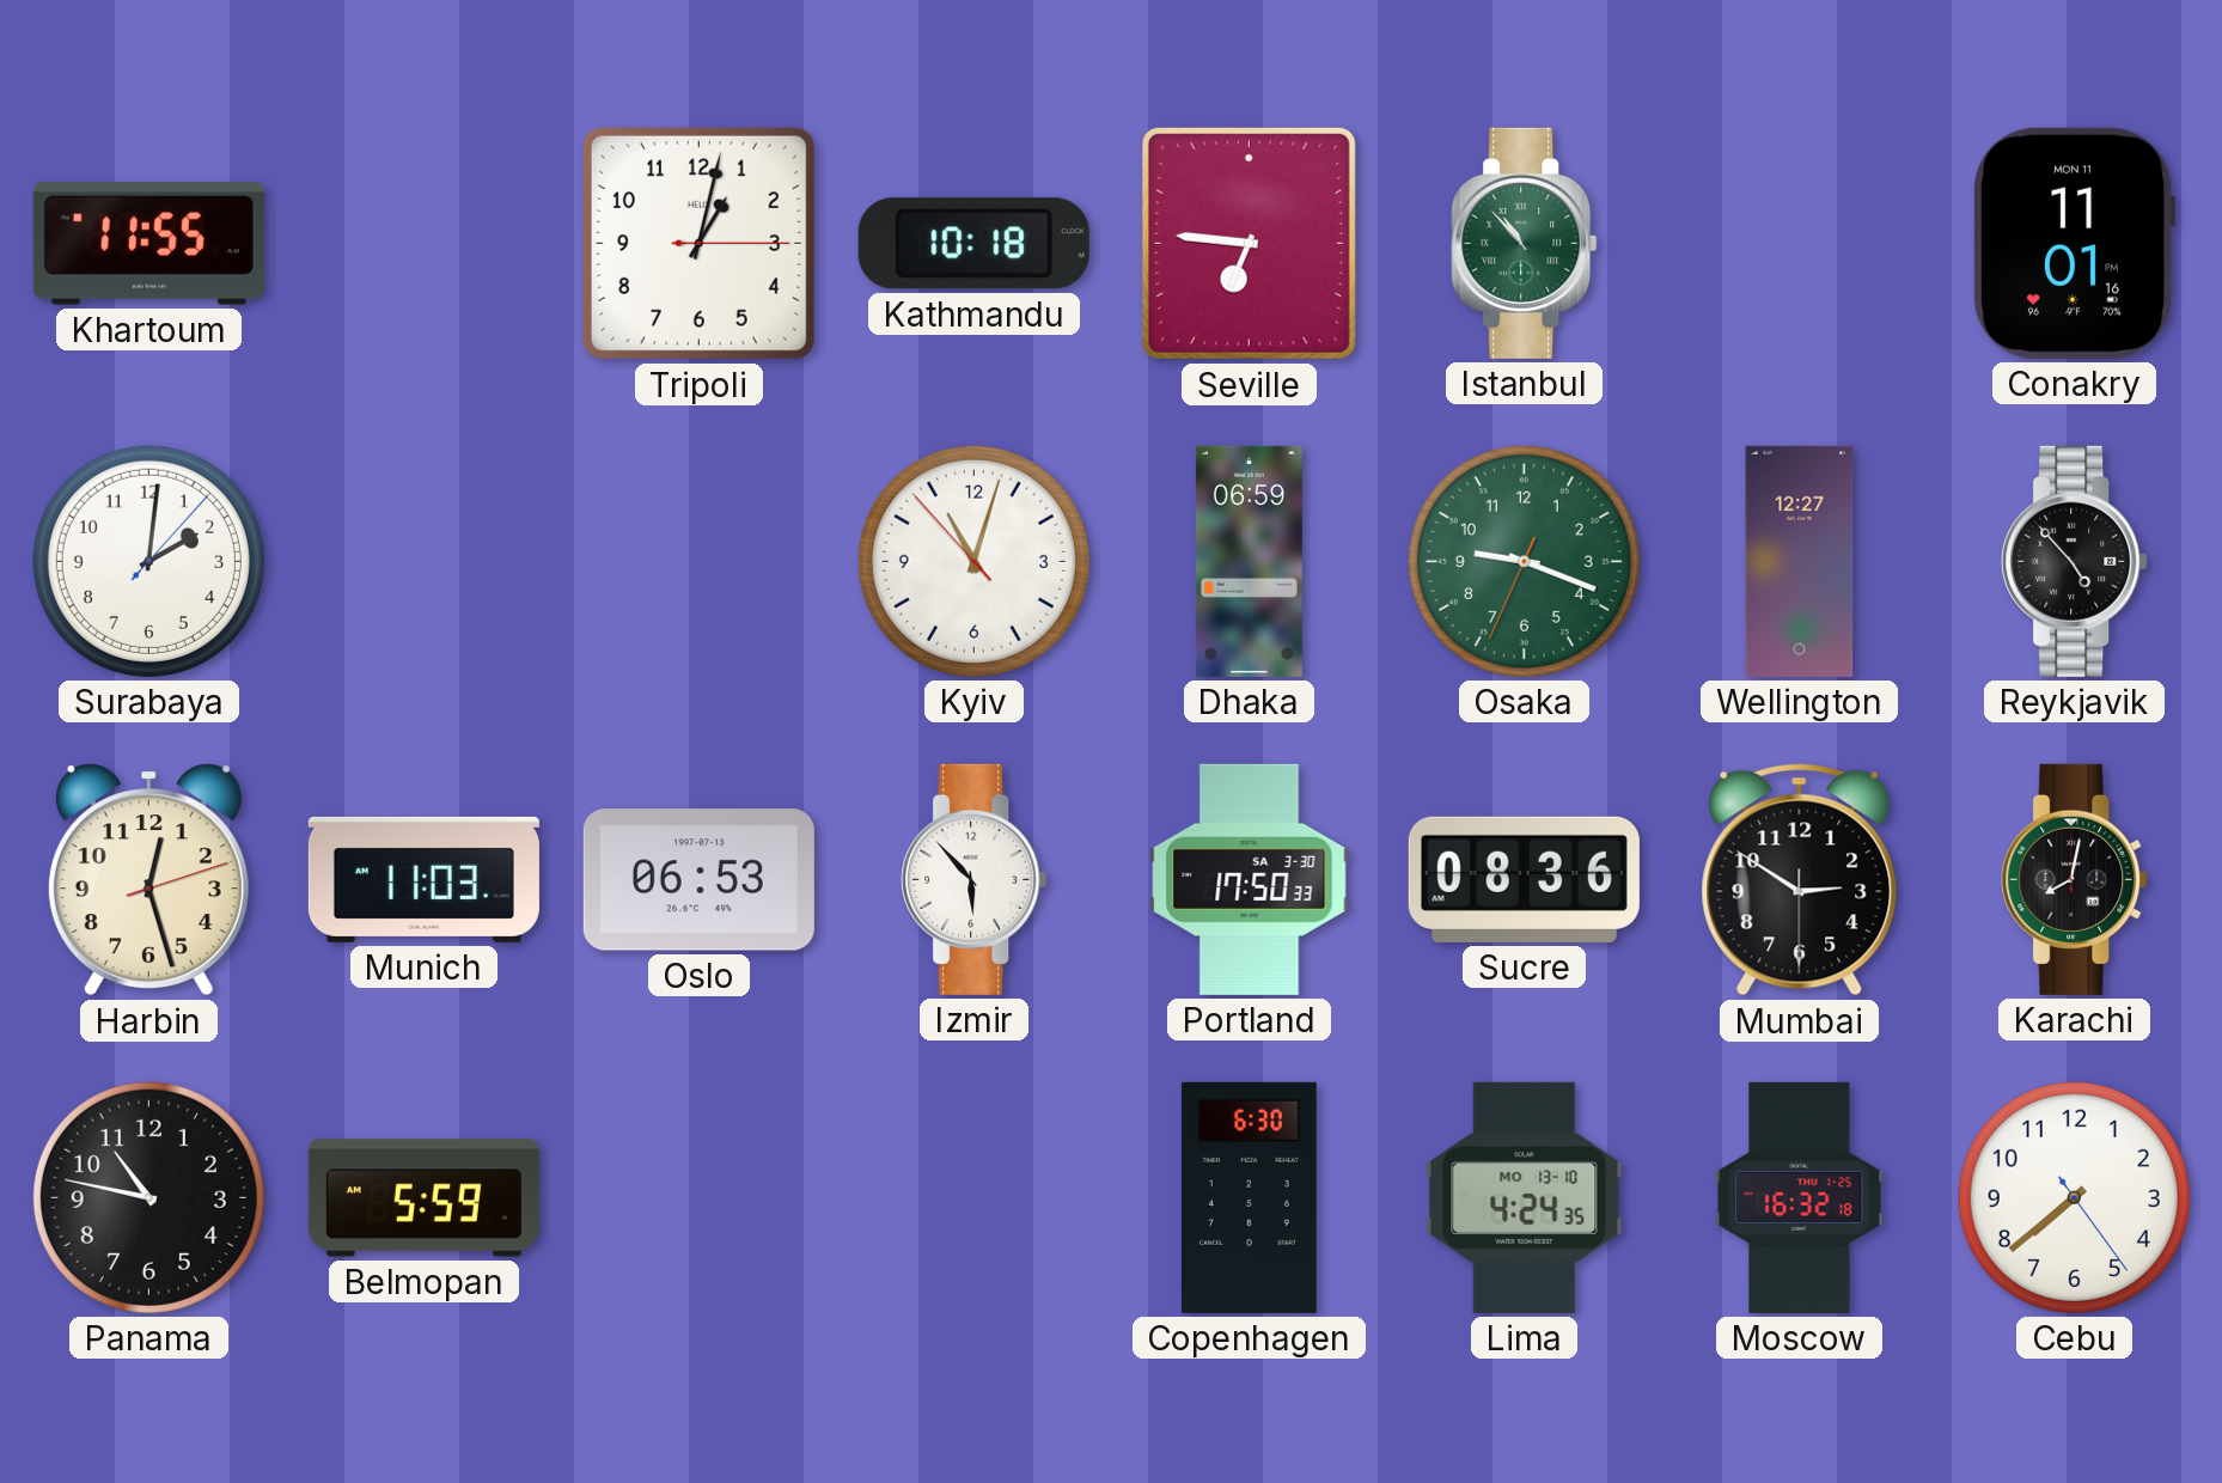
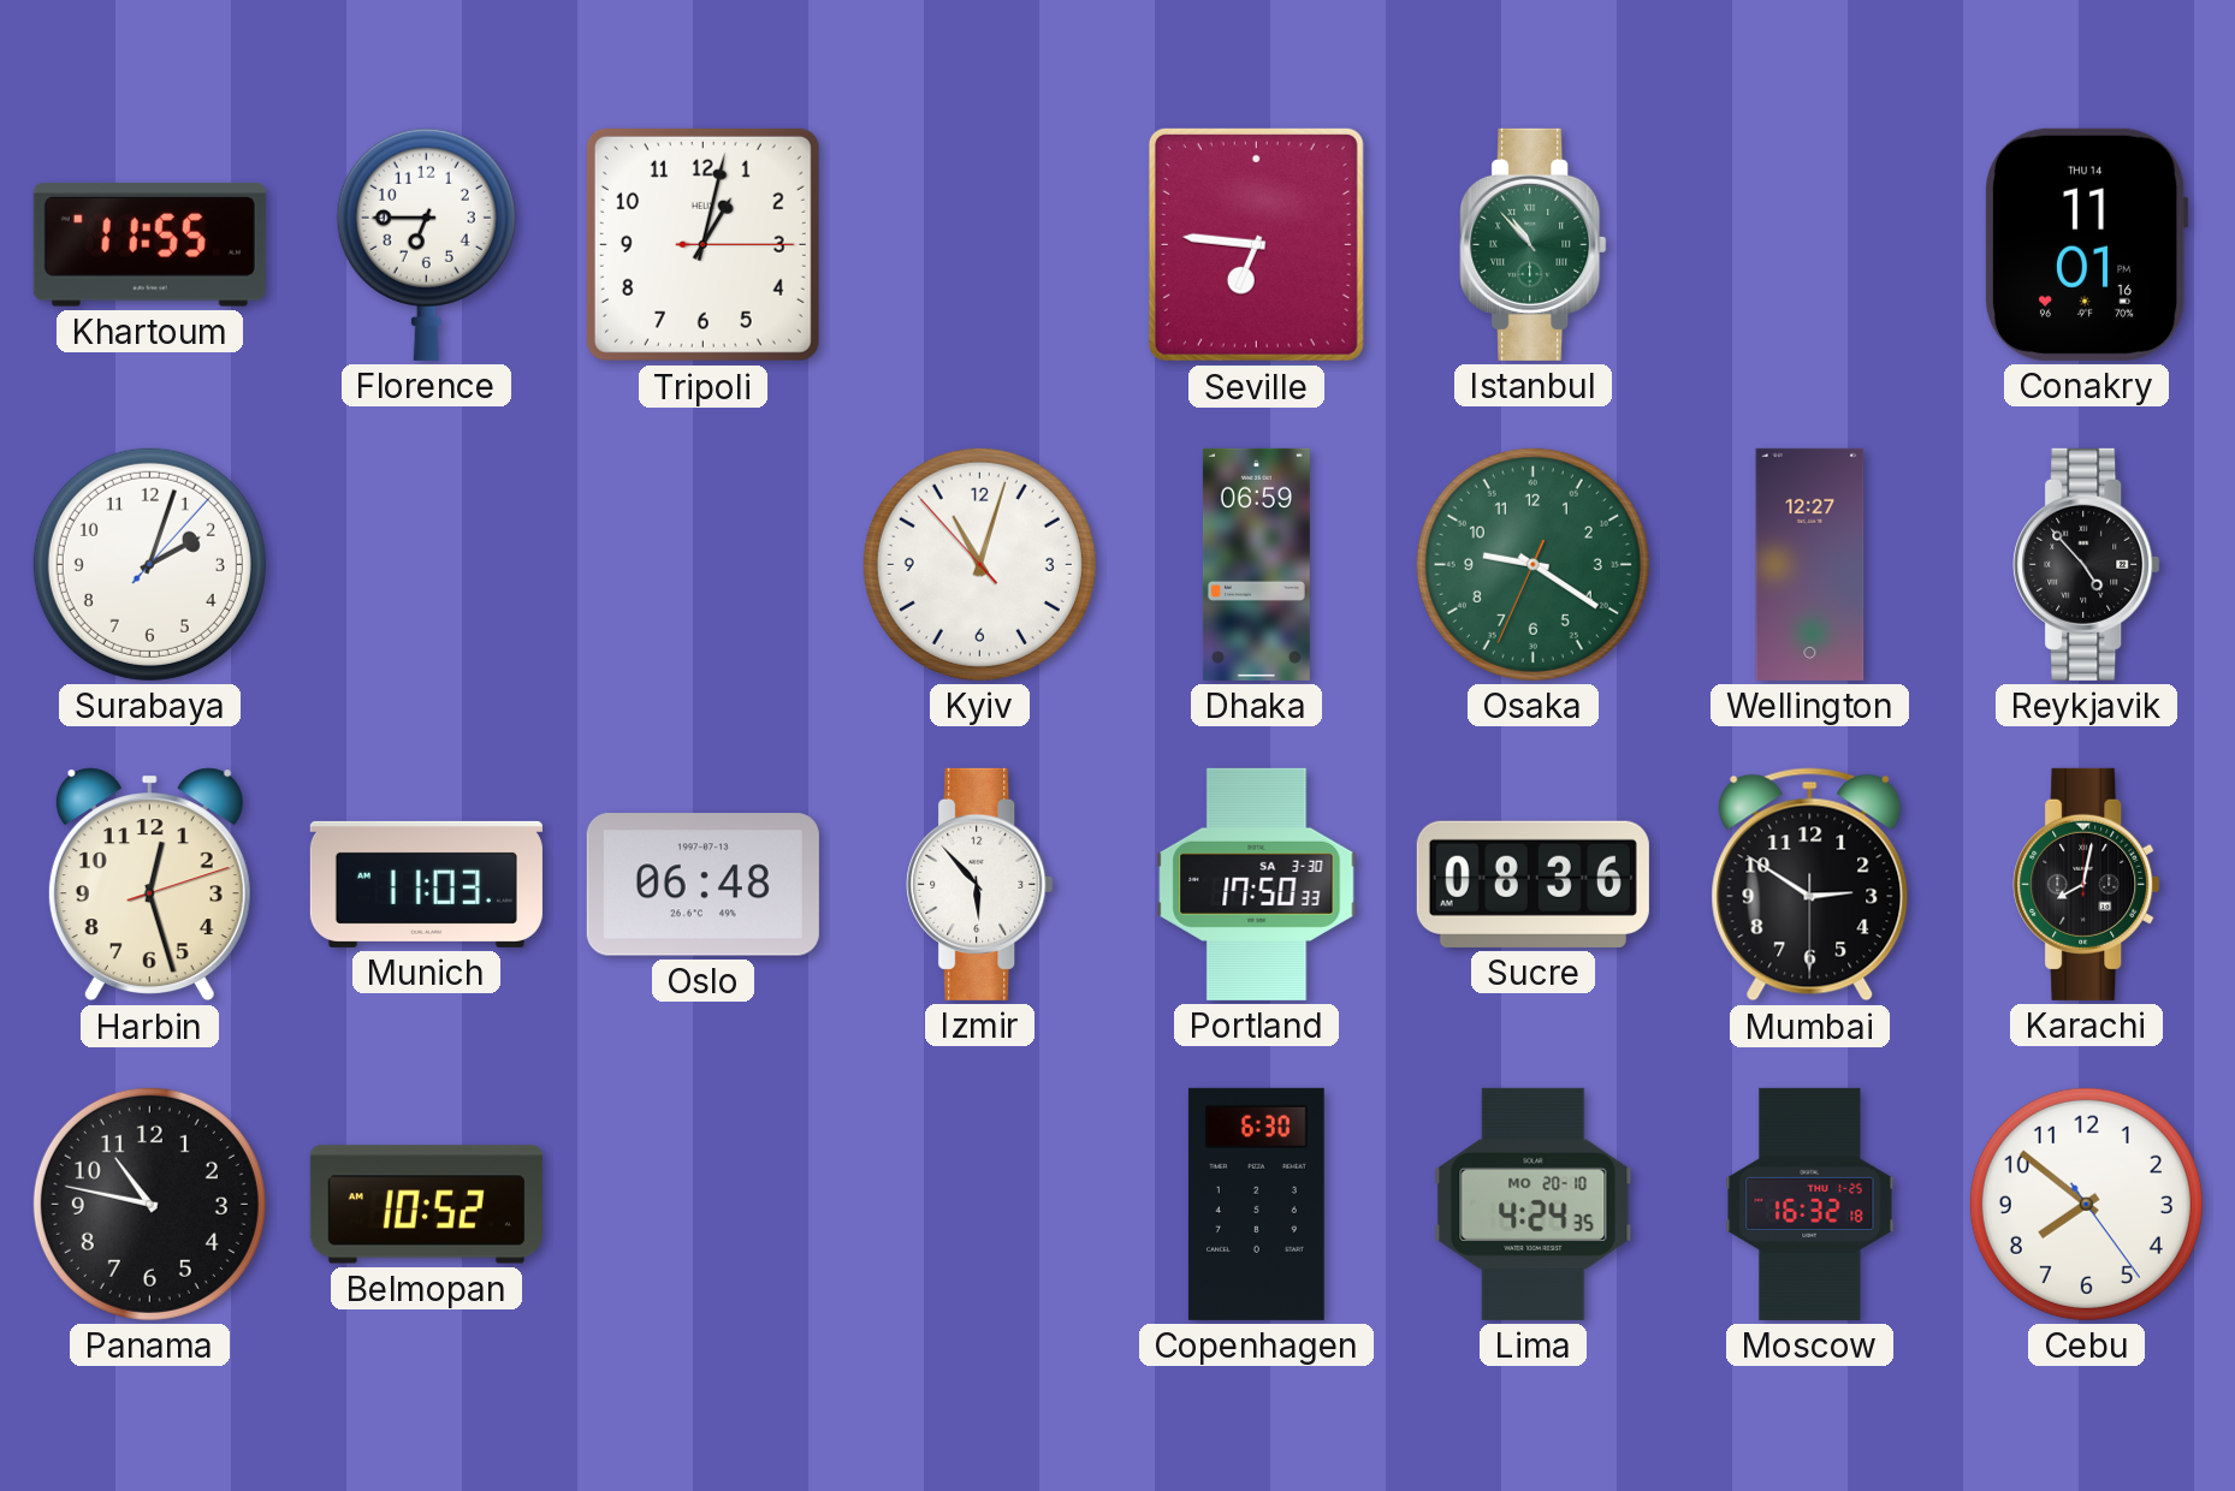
Florence: none -> 6:45 (426, 244)
Kathmandu: 10:18 -> none (973, 244)
Conakry date: MON 11 -> THU 14 (2086, 244)
Surabaya: 2:01 -> 2:03 (149, 564)
Osaka: 9:18 -> 9:20 (1533, 564)
Oslo: 06:53 -> 06:48 (702, 885)
Belmopan: 5:59 -> 10:52 (426, 1205)
Lima date: MO 13-10 -> MO 20-10 (1534, 1204)
Cebu: 7:38 -> 7:51 (2086, 1204)
